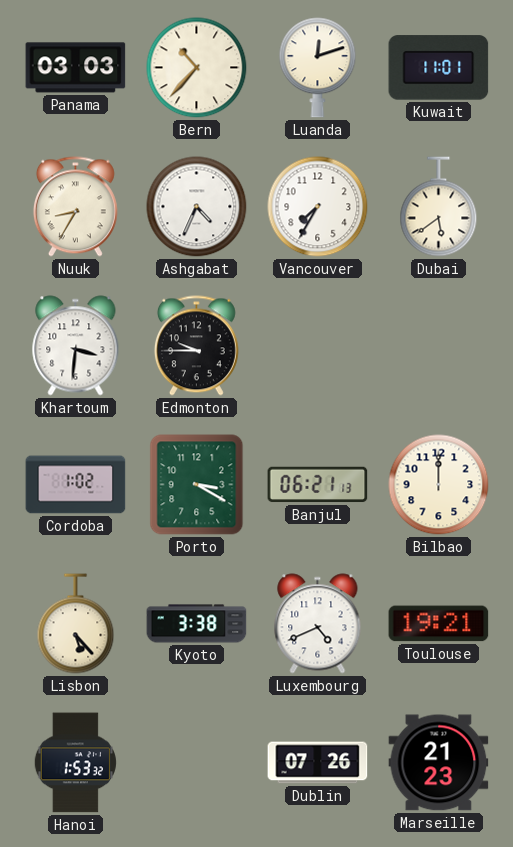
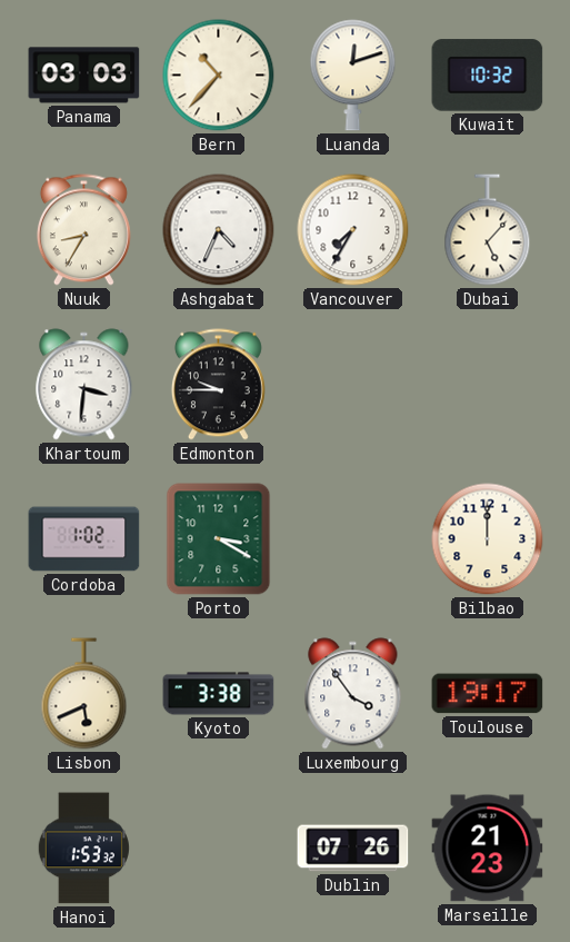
Kuwait: 11:01 -> 10:32 (488, 76)
Dubai: 5:39 -> 5:07 (488, 230)
Banjul: 06:21 -> none (318, 485)
Lisbon: 5:23 -> 5:41 (84, 694)
Luxembourg: 4:41 -> 3:54 (353, 694)
Toulouse: 19:21 -> 19:17 (488, 694)
